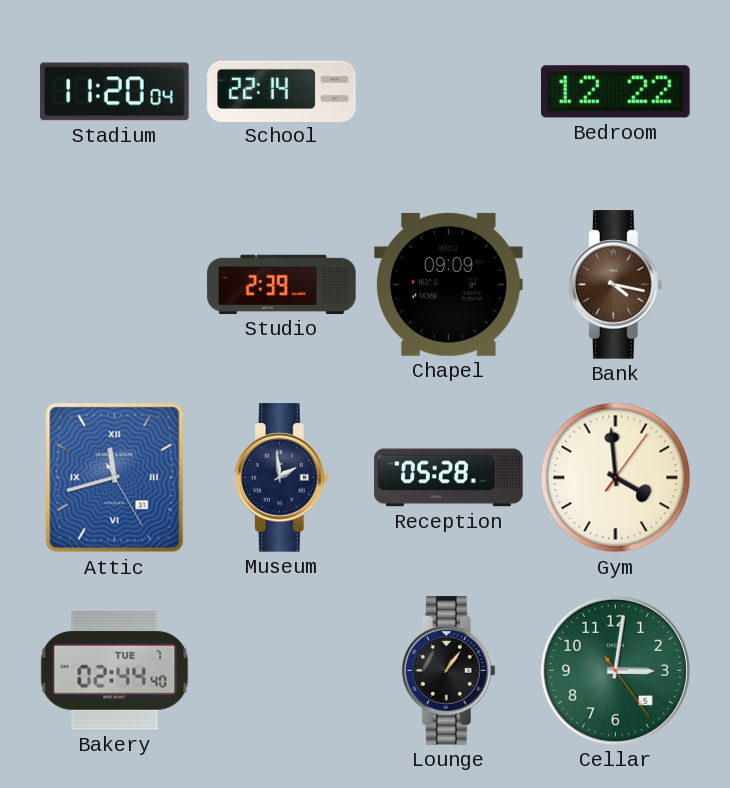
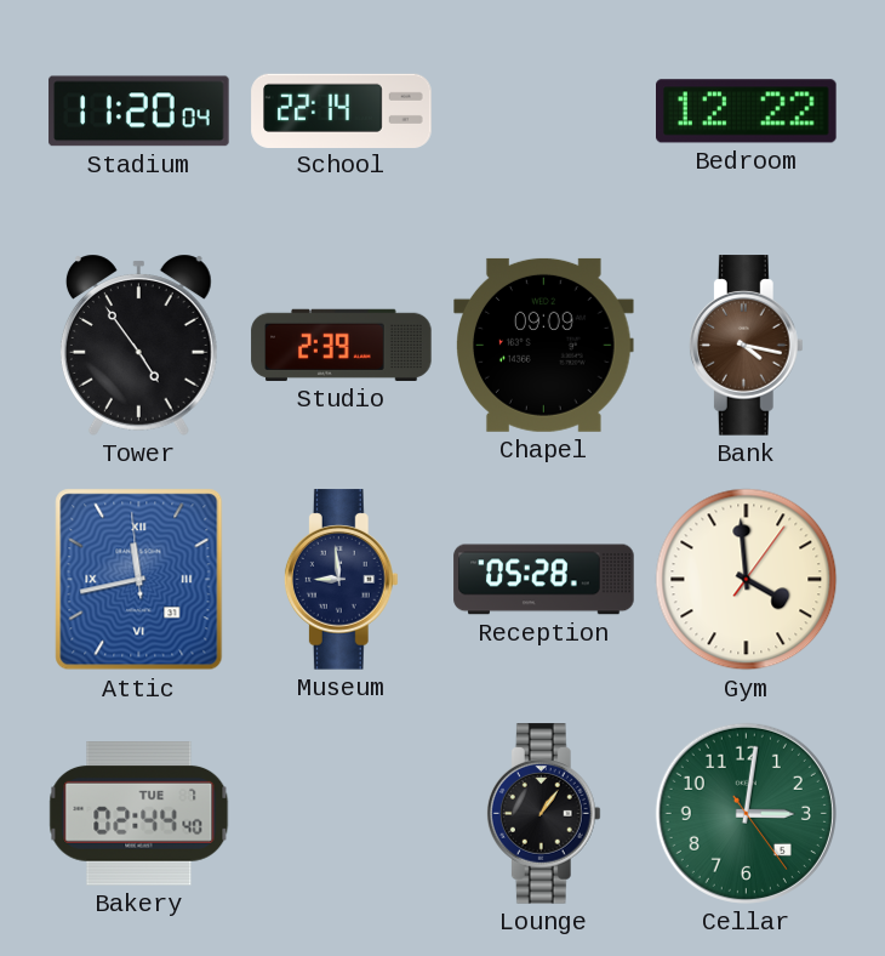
Tower: none -> 4:54 (138, 345)
Attic: 11:42:25 -> 11:42:59 (139, 580)
Museum: 1:59 -> 8:59 (341, 580)
